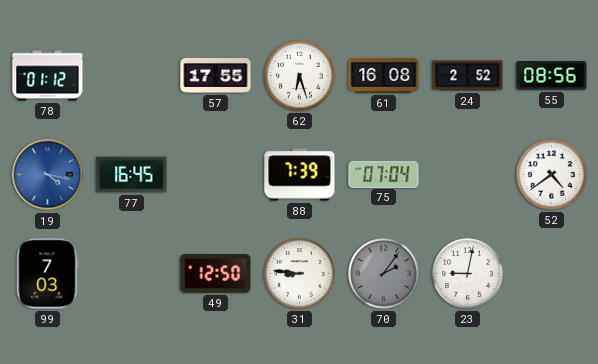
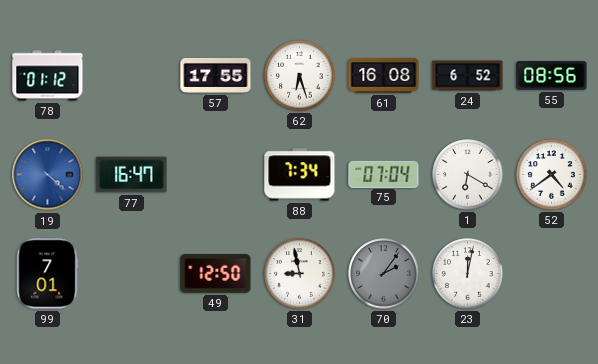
24: 2:52 -> 6:52 (468, 76)
19: 4:17 -> 4:22 (48, 175)
77: 16:45 -> 16:47 (132, 175)
88: 7:39 -> 7:34 (300, 175)
1: none -> 6:20 (468, 175)
99: 7:03 -> 7:01 (48, 274)
31: 8:46 -> 8:58 (300, 274)
23: 9:02 -> 12:02 (468, 274)
